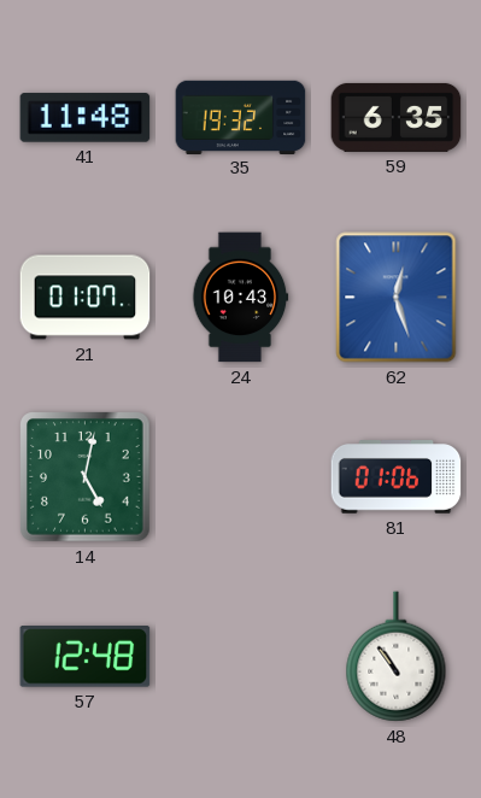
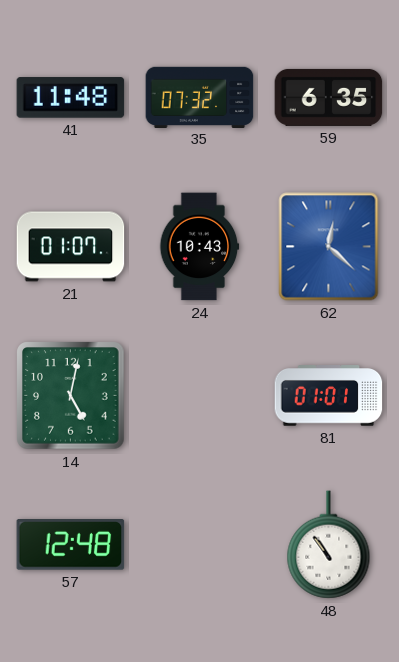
35: 19:32 -> 07:32 (200, 97)
62: 12:27 -> 12:22 (329, 247)
81: 01:06 -> 01:01 (329, 396)
